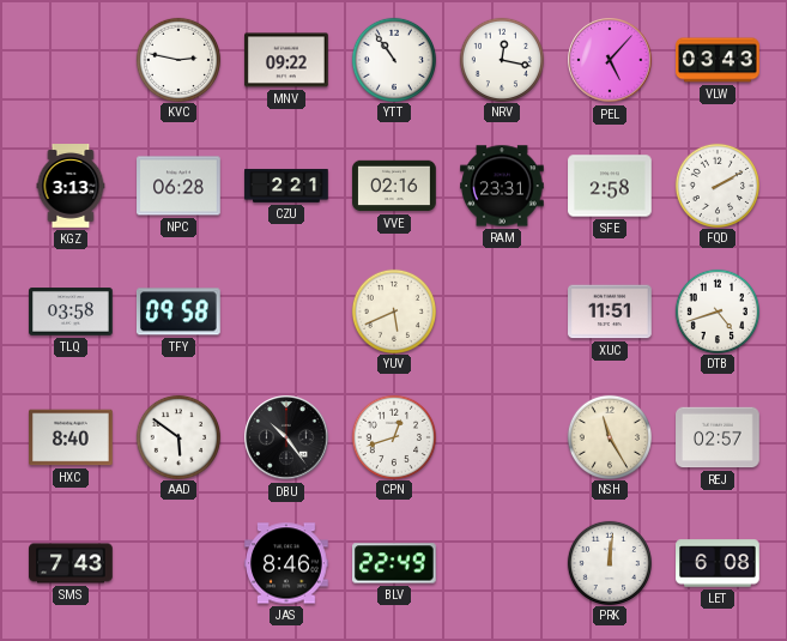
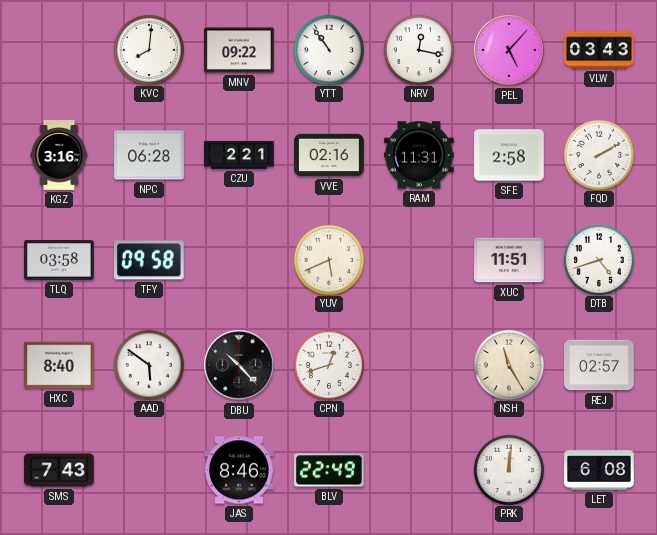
KVC: 2:47 -> 8:01 (148, 49)
KGZ: 3:13 -> 3:16 (59, 155)
RAM: 23:31 -> 11:31 (419, 155)
DBU: 10:24 -> 10:23 (239, 365)
